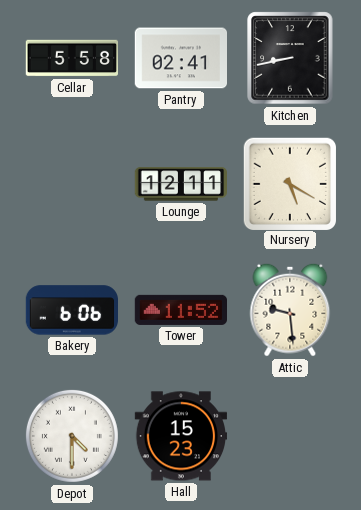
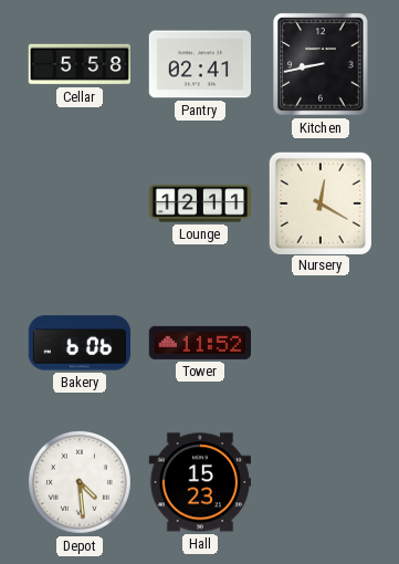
Nursery: 5:20 -> 12:20 (319, 202)
Attic: 9:29 -> none (290, 310)
Depot: 4:30 -> 4:29 (80, 482)
